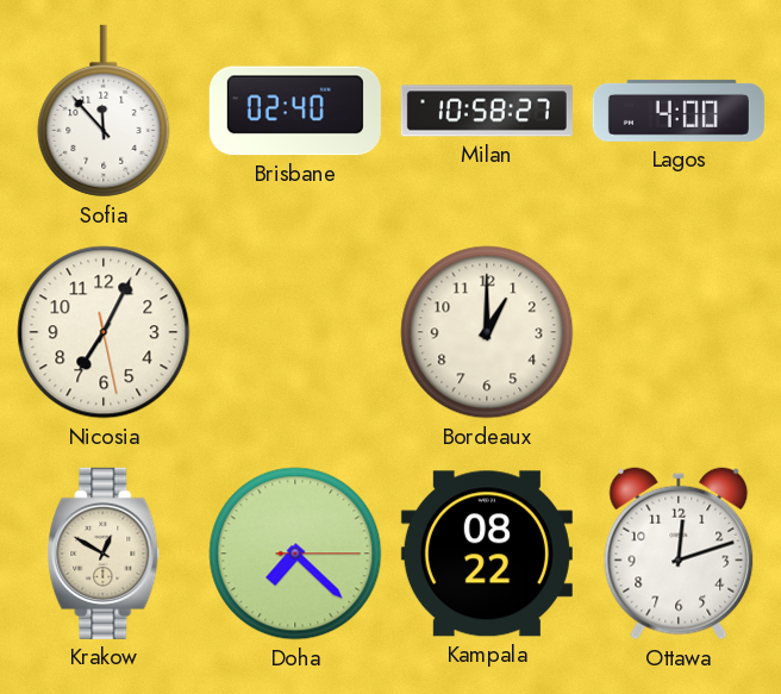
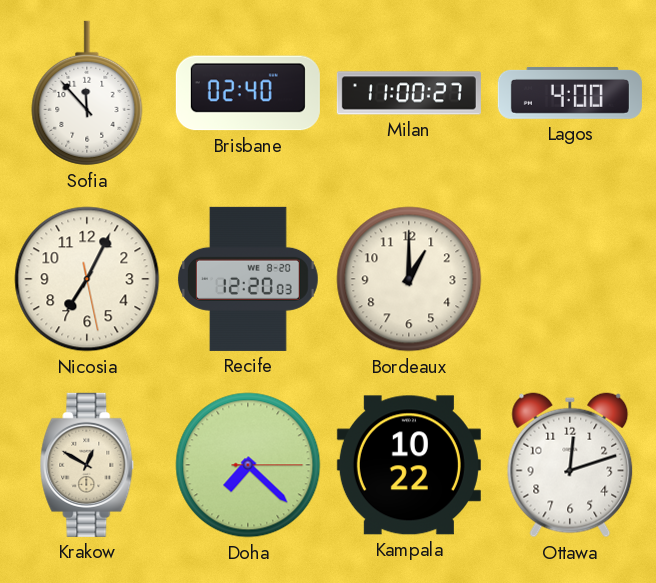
Milan: 10:58 -> 11:00 (409, 93)
Recife: none -> 12:20 (248, 279)
Kampala: 08:22 -> 10:22 (409, 465)
